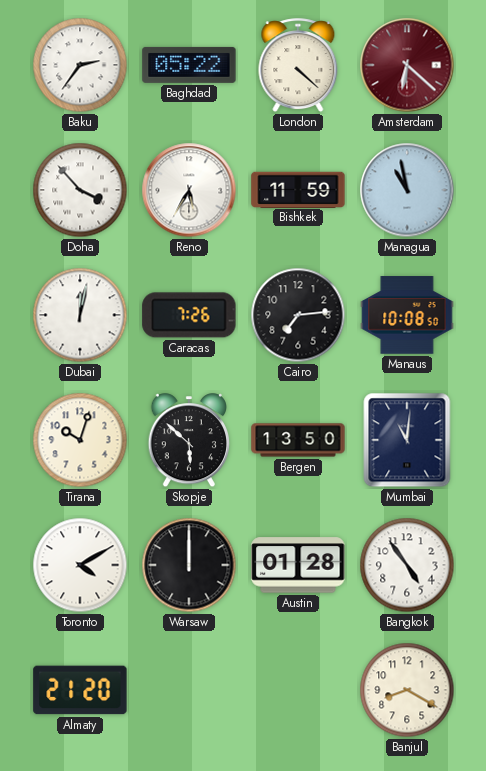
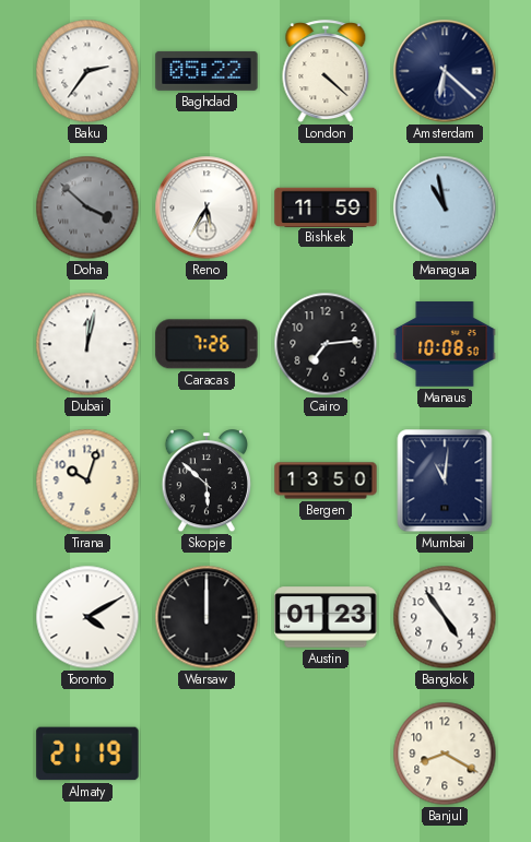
Amsterdam dial: burgundy -> navy (445, 71)
Doha: 3:53 -> 3:52 (87, 207)
Doha dial: white -> grey (87, 207)
Austin: 01:28 -> 01:23 (326, 617)
Almaty: 21:20 -> 21:19 (87, 754)
